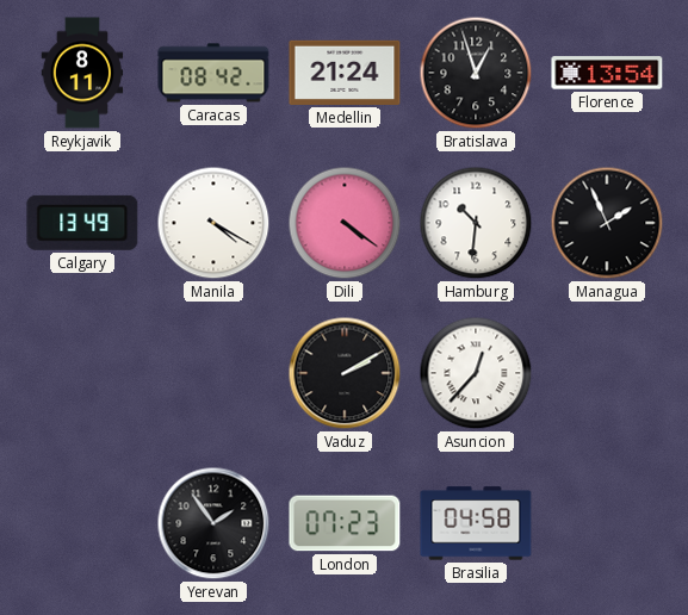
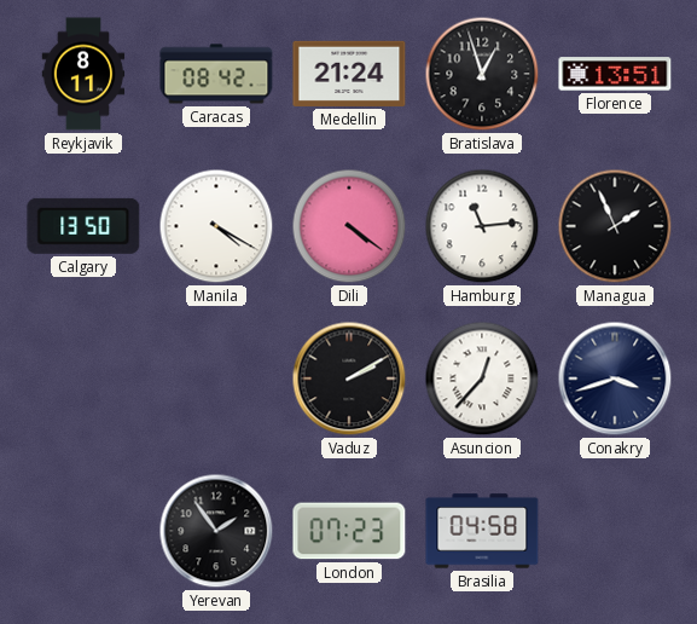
Florence: 13:54 -> 13:51 (615, 74)
Calgary: 13:49 -> 13:50 (83, 226)
Hamburg: 10:31 -> 11:14 (482, 226)
Conakry: none -> 3:42 (615, 379)
